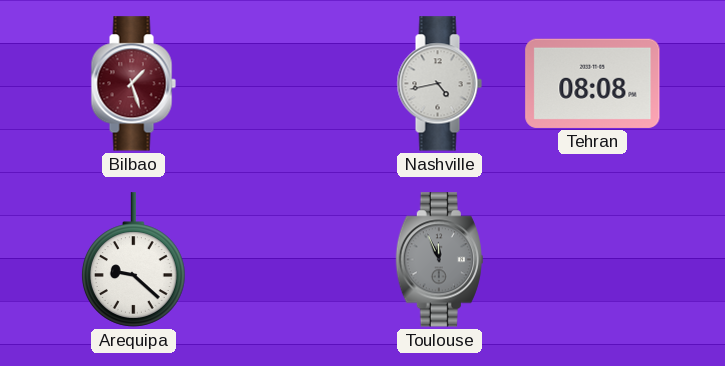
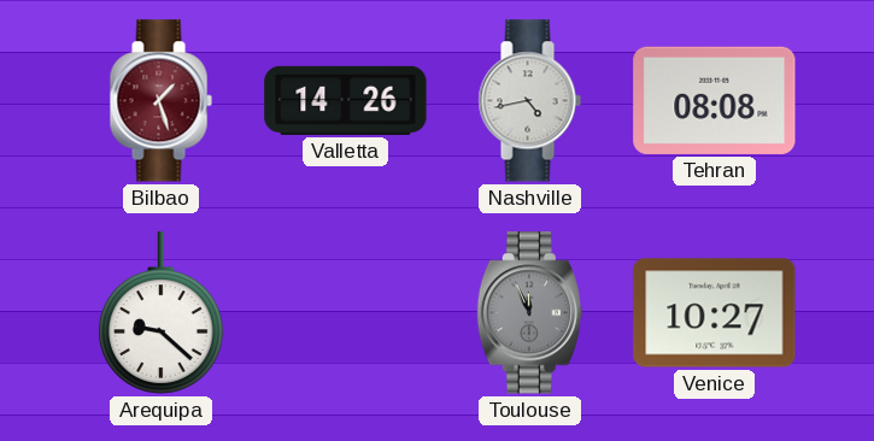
Valletta: none -> 14:26 (346, 100)
Venice: none -> 10:27 (715, 313)
